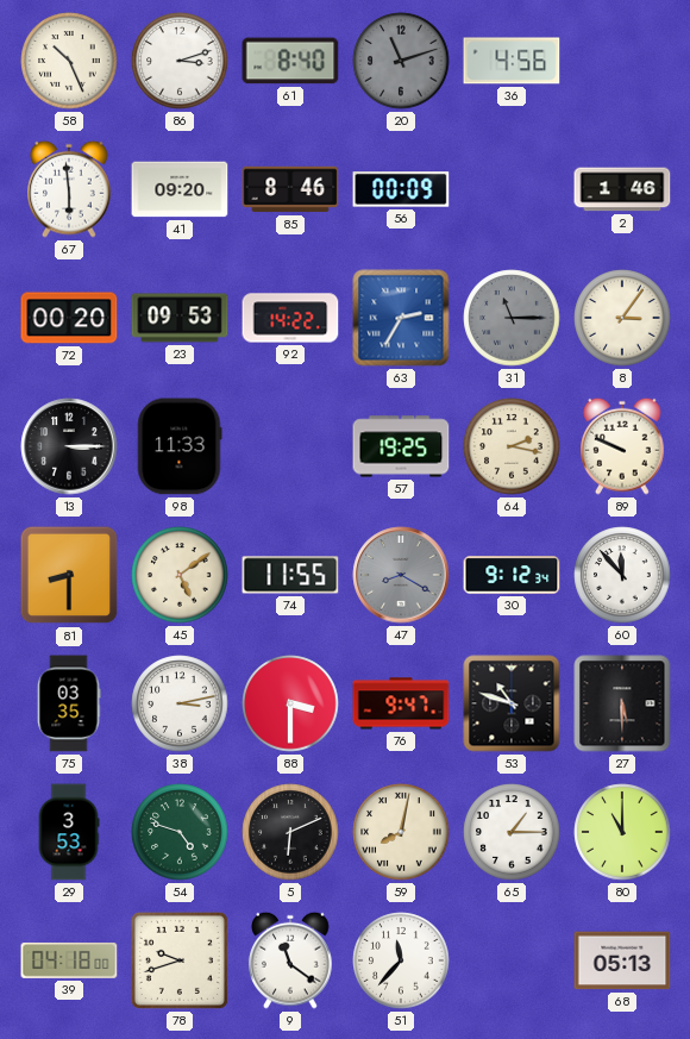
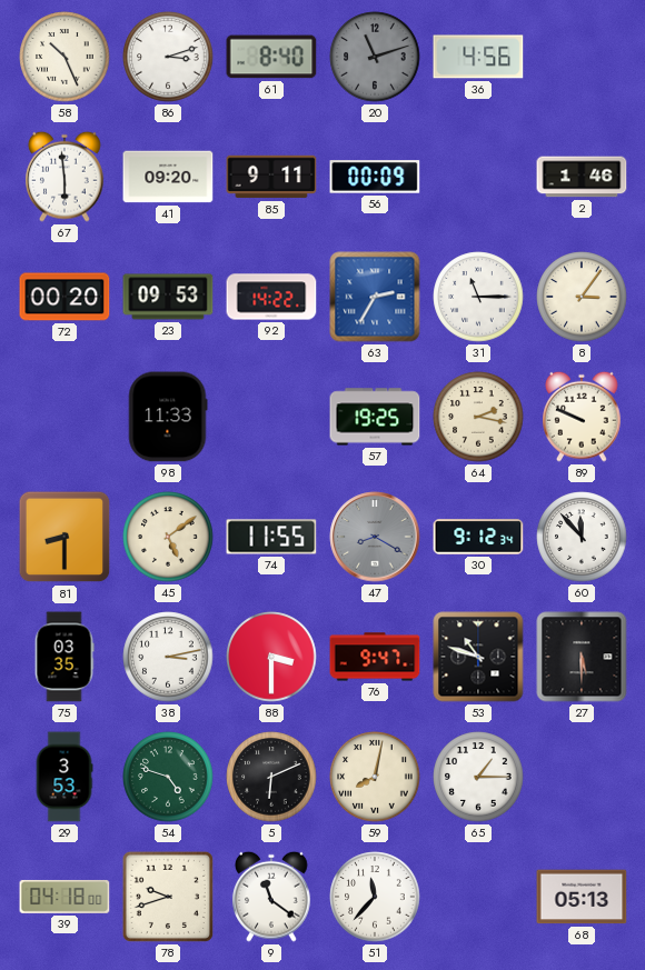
85: 8:46 -> 9:11 (271, 177)
31 dial: grey -> white (478, 297)
13: 3:15 -> none (69, 446)
80: 11:00 -> none (622, 832)
